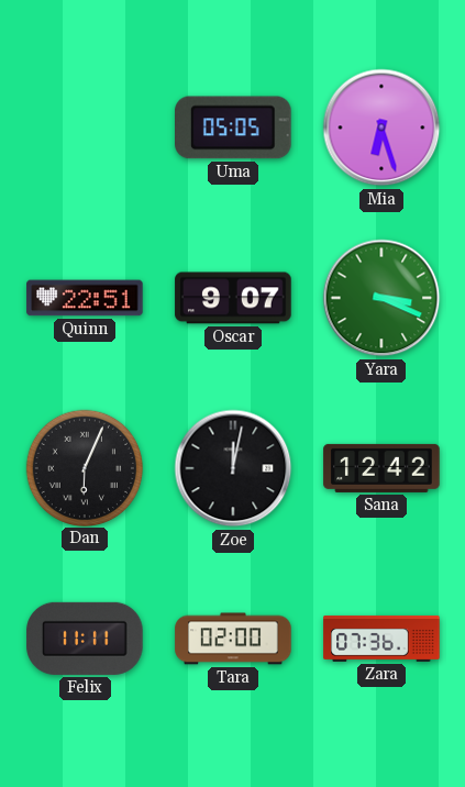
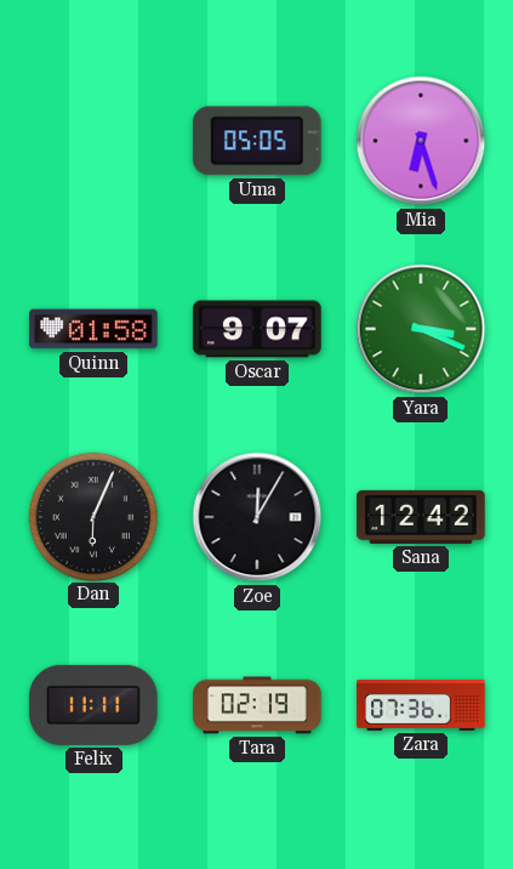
Quinn: 22:51 -> 01:58 (93, 329)
Zoe: 12:02 -> 12:05 (257, 517)
Tara: 02:00 -> 02:19 (257, 705)
